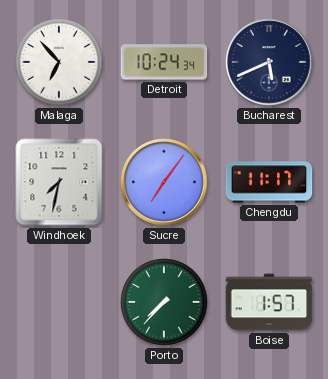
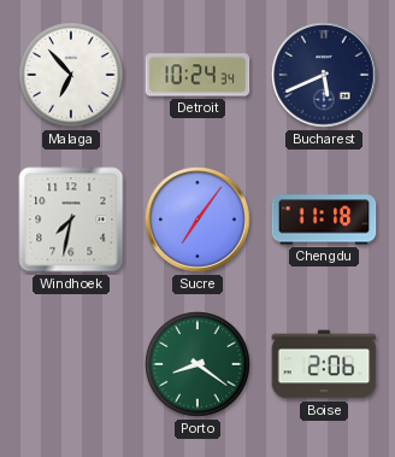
Chengdu: 11:17 -> 11:18 (324, 219)
Porto: 7:37 -> 8:21 (199, 365)
Boise: 1:57 -> 2:06 (324, 364)
